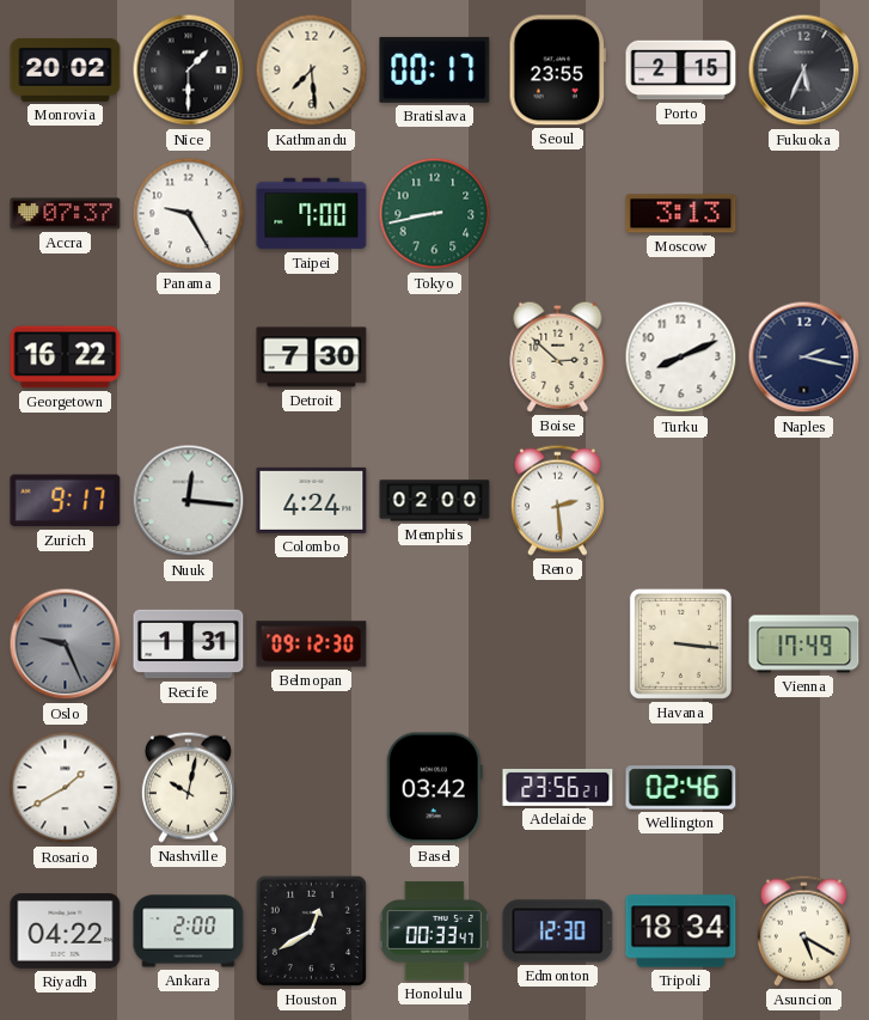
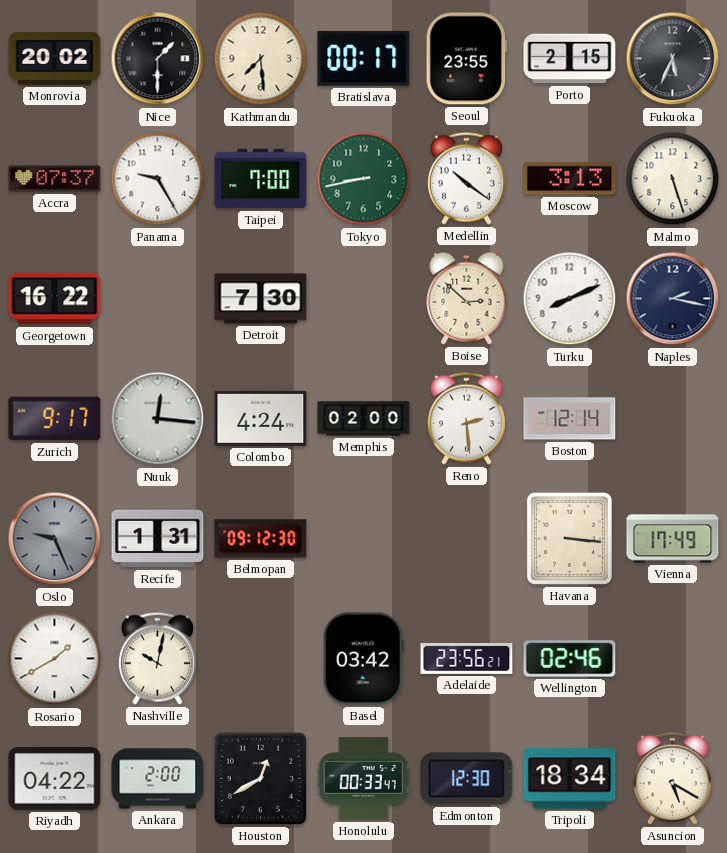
Medellin: none -> 10:21 (466, 178)
Malmo: none -> 5:27 (673, 179)
Boston: none -> 12:14 (570, 419)
